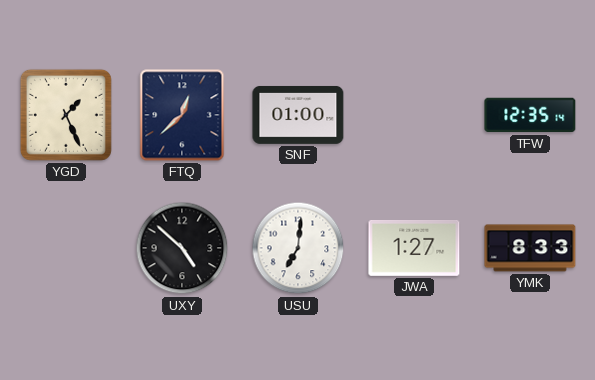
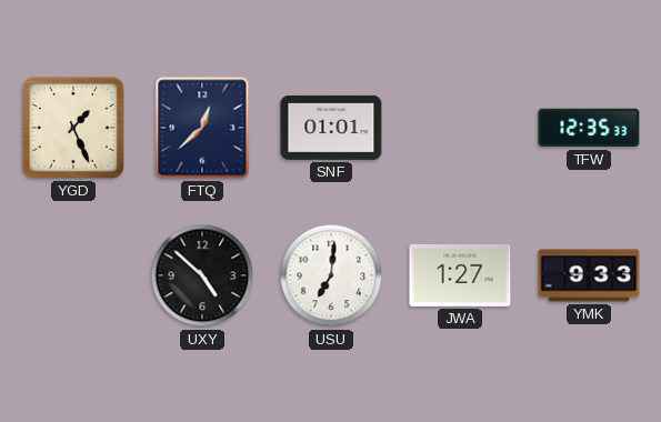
SNF: 01:00 -> 01:01 (331, 128)
TFW: 12:35:14 -> 12:35:33 (589, 128)
YMK: 8:33 -> 9:33 (589, 275)
